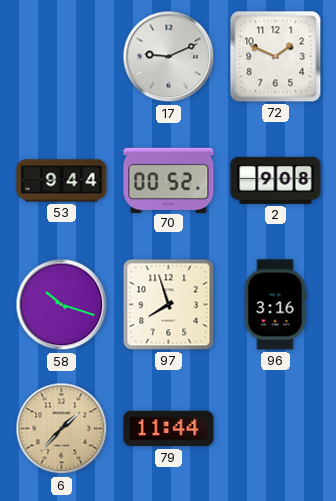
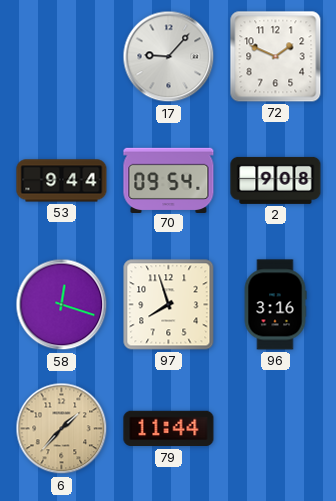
17: 9:11 -> 9:07 (169, 57)
70: 00:52 -> 09:54 (169, 180)
58: 10:18 -> 12:18 (62, 305)
